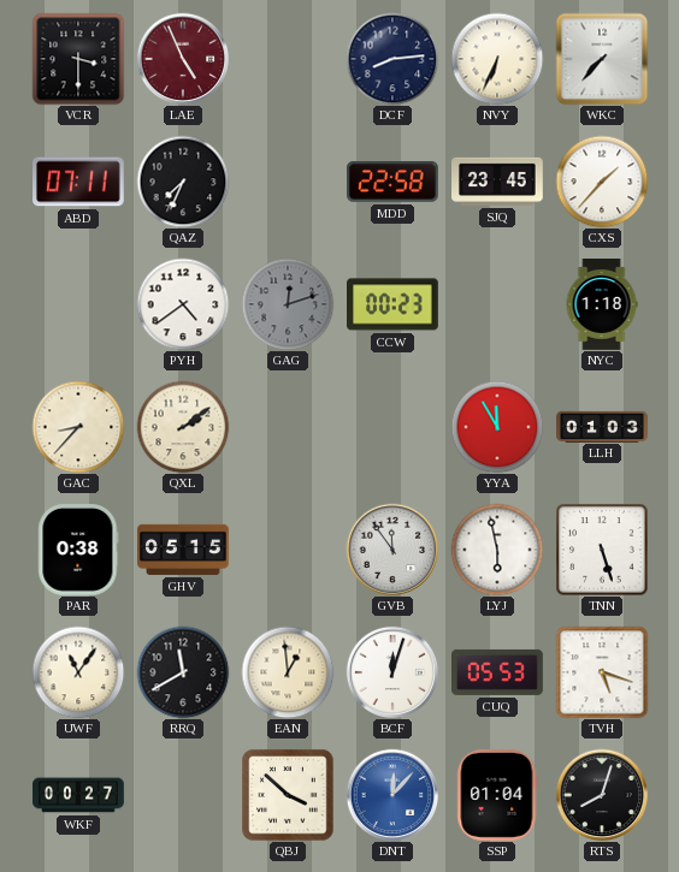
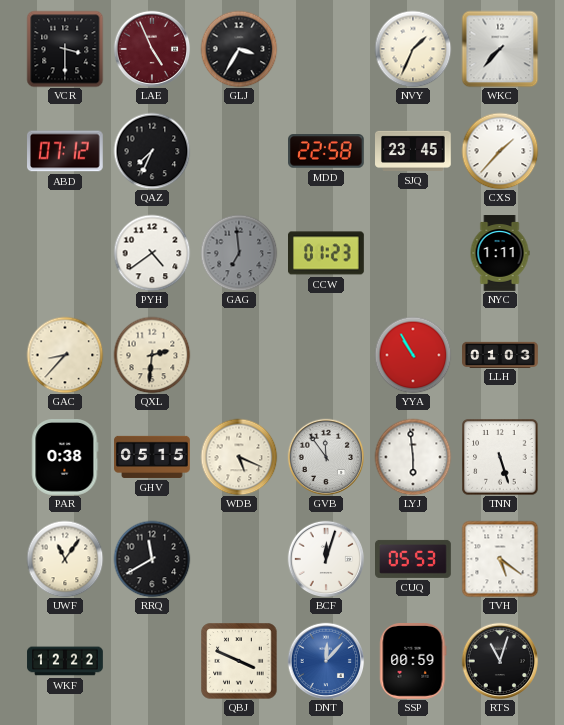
GLJ: none -> 3:35 (239, 49)
DCF: 8:14 -> none (392, 59)
NVY: 6:34 -> 1:34 (413, 49)
ABD: 07:11 -> 07:12 (66, 151)
GAG: 12:12 -> 6:59 (239, 253)
CCW: 00:23 -> 01:23 (327, 253)
NYC: 1:18 -> 1:11 (500, 253)
QXL: 2:09 -> 2:31 (152, 355)
YYA: 11:55 -> 10:55 (413, 355)
WDB: none -> 5:19 (239, 457)
LYJ: 5:58 -> 5:59 (413, 457)
EAN: 12:59 -> none (288, 672)
TVH: 5:18 -> 5:21 (500, 559)
WKF: 00:27 -> 12:22 (65, 661)
QBJ: 3:52 -> 3:49 (239, 661)
SSP: 01:04 -> 00:59 (413, 662)
RTS: 8:03 -> 11:03 (500, 661)
